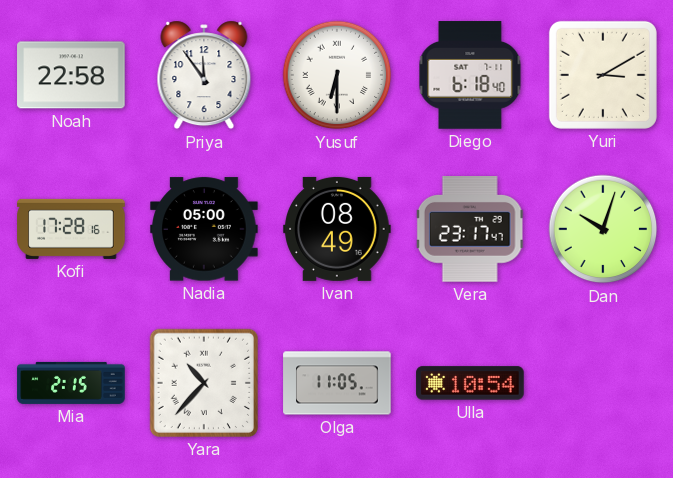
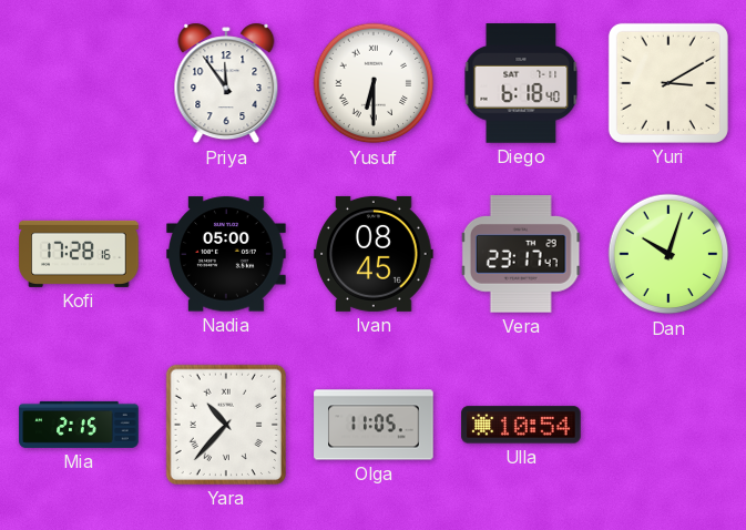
Noah: 22:58 -> none (71, 75)
Ivan: 08:49 -> 08:45 (374, 254)
